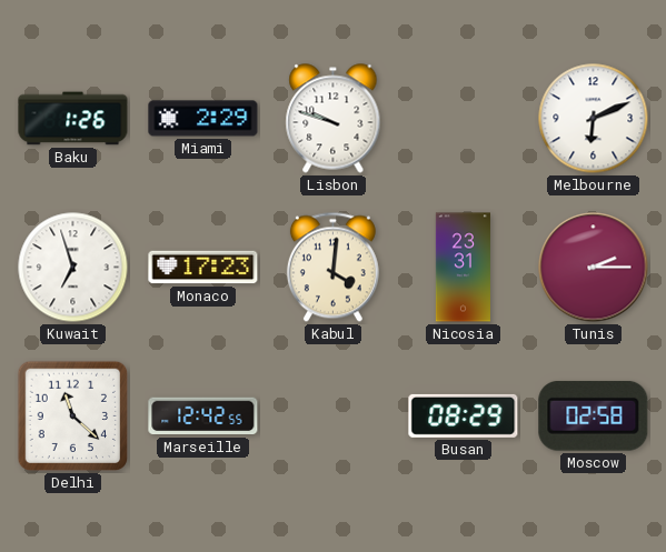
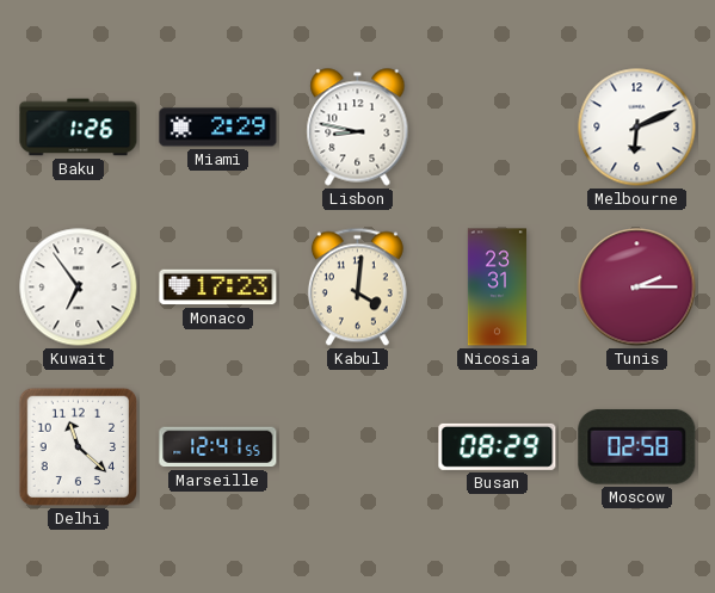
Lisbon: 9:48 -> 8:47 (358, 128)
Kuwait: 6:57 -> 6:54 (79, 288)
Marseille: 12:42 -> 12:41 (218, 447)
